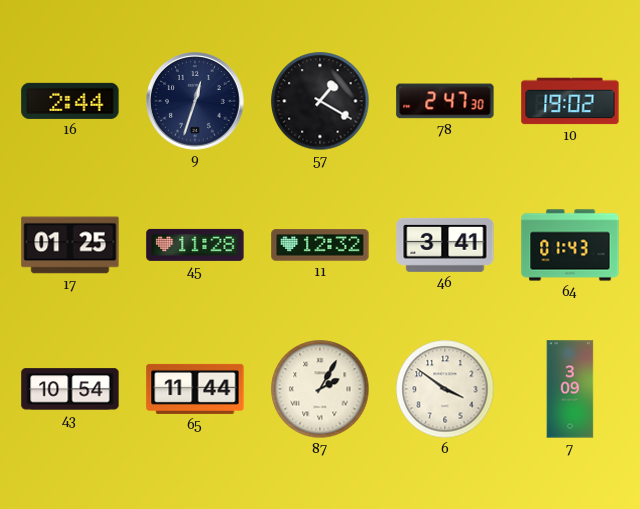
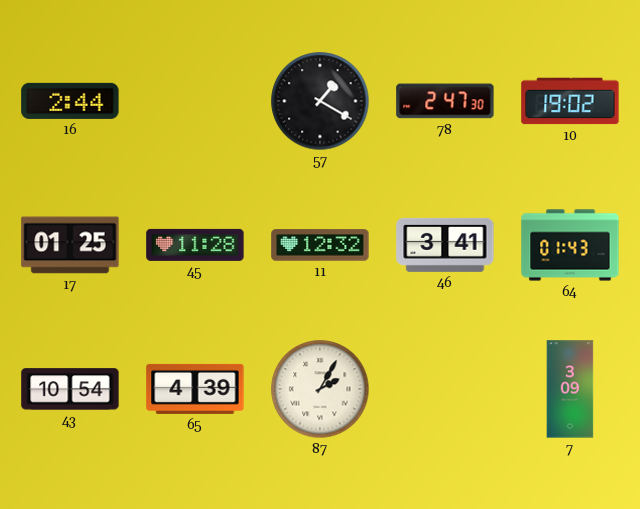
9: 12:33 -> none (195, 101)
65: 11:44 -> 4:39 (195, 389)
6: 3:51 -> none (445, 389)
